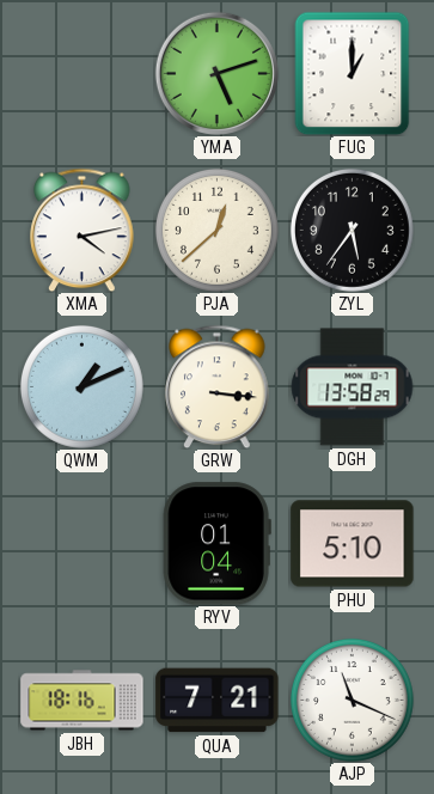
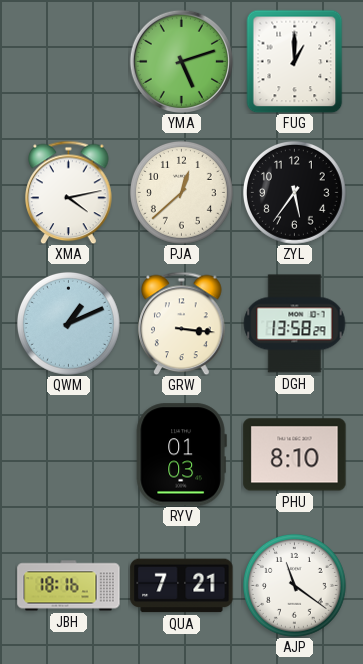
RYV: 01:04 -> 01:03 (181, 455)
PHU: 5:10 -> 8:10 (295, 455)
AJP: 11:19 -> 11:21 (294, 585)
